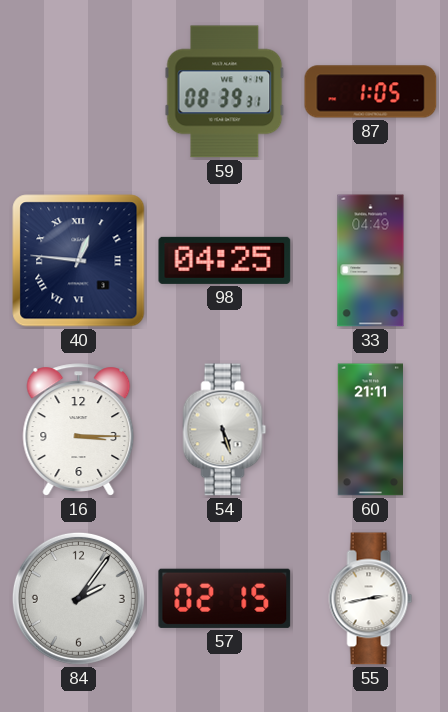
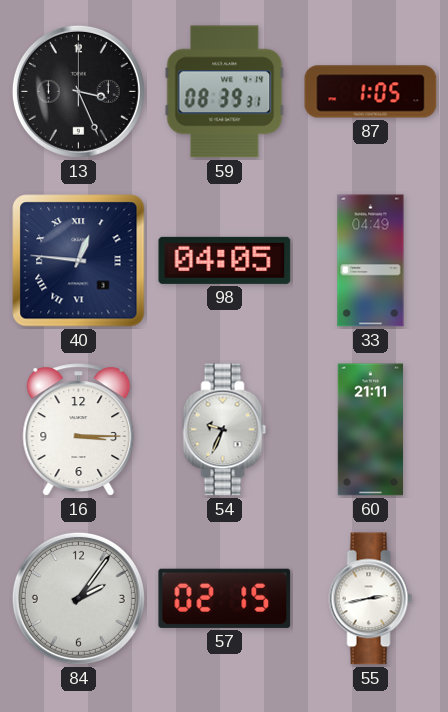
13: none -> 3:26 (78, 91)
98: 04:25 -> 04:05 (225, 260)
54: 5:27 -> 9:34 (225, 430)
